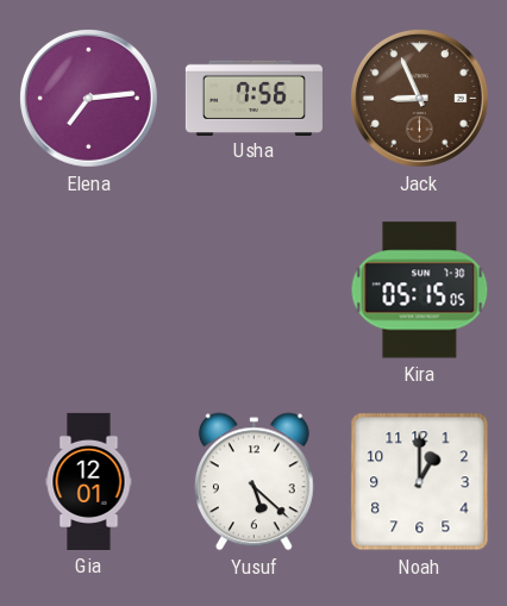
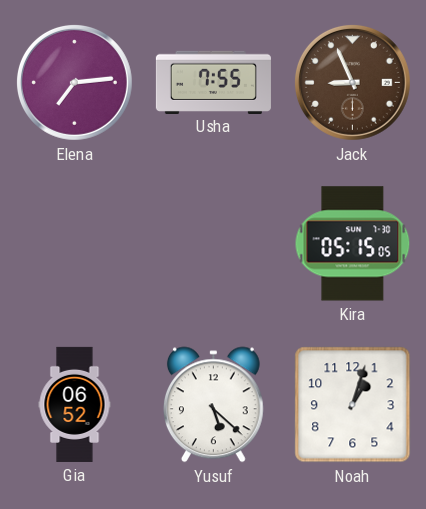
Usha: 7:56 -> 7:55 (213, 82)
Gia: 12:01 -> 06:52 (75, 404)
Noah: 1:00 -> 1:03 (353, 405)
